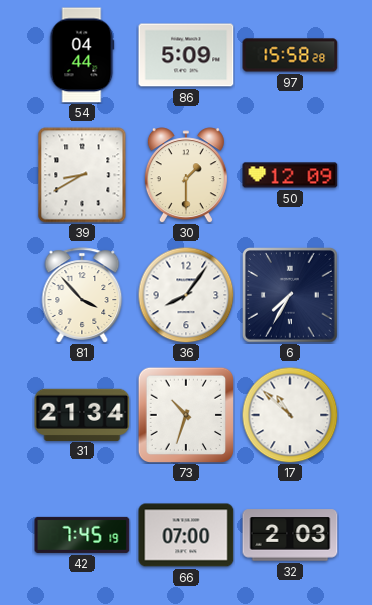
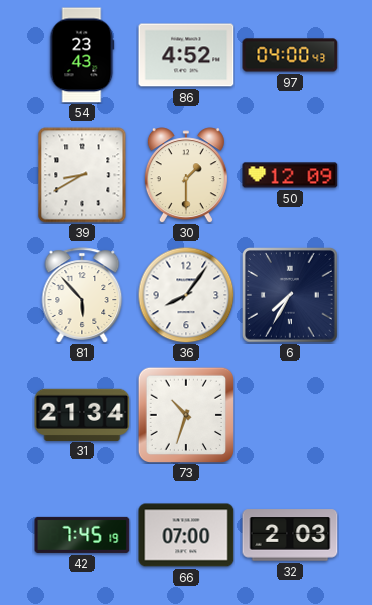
54: 04:44 -> 23:43 (82, 55)
86: 5:09 -> 4:52 (186, 55)
97: 15:58 -> 04:00 (290, 55)
81: 3:53 -> 5:53 (82, 295)
17: 10:52 -> none (290, 415)
